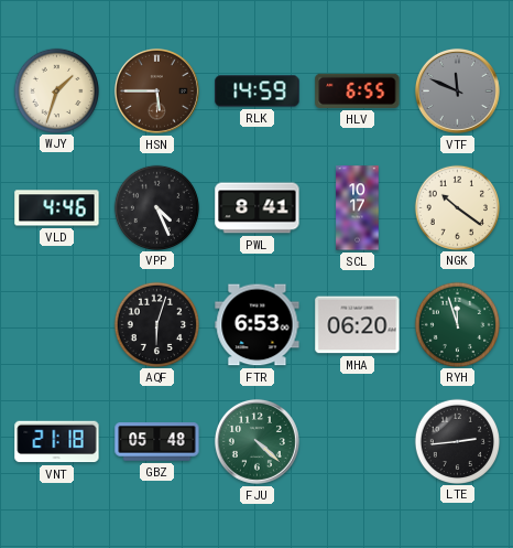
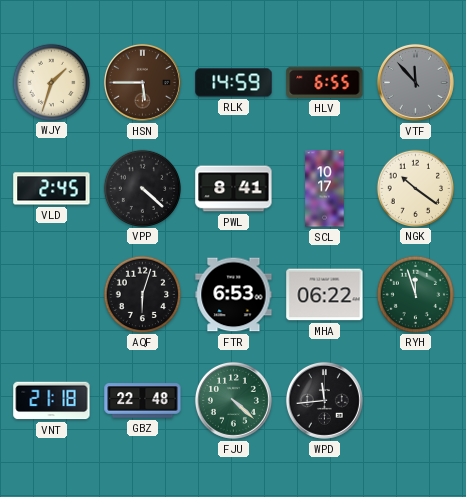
VTF: 11:49 -> 11:53 (415, 82)
VLD: 4:46 -> 2:45 (52, 189)
VPP: 4:26 -> 4:22 (142, 188)
MHA: 06:20 -> 06:22 (325, 295)
GBZ: 05:48 -> 22:48 (143, 401)
WPD: none -> 11:44 (324, 400)
LTE: 2:44 -> none (457, 441)
